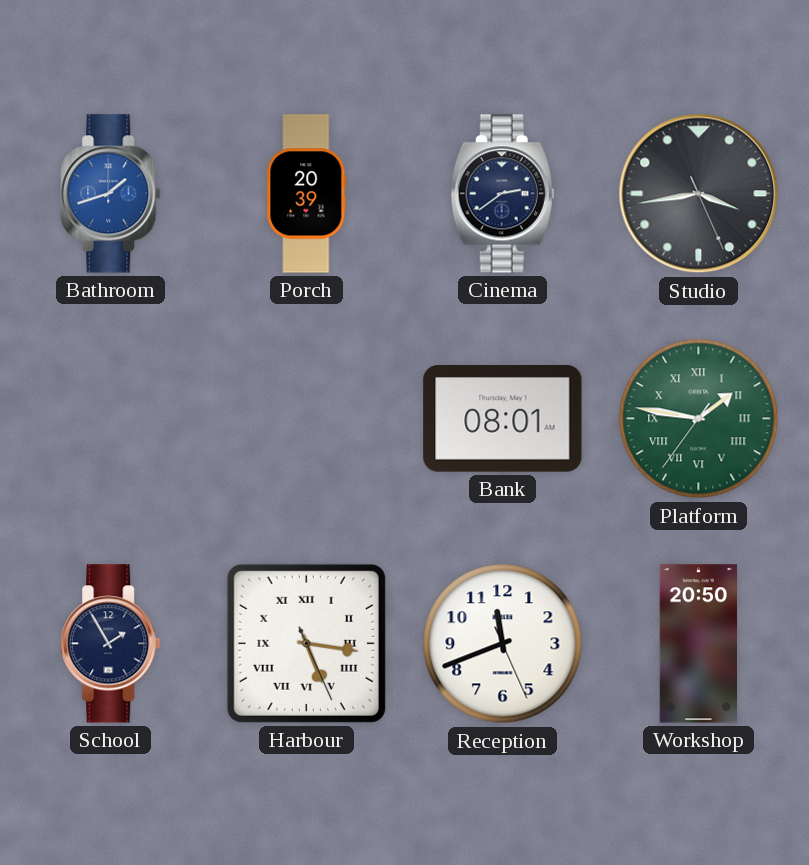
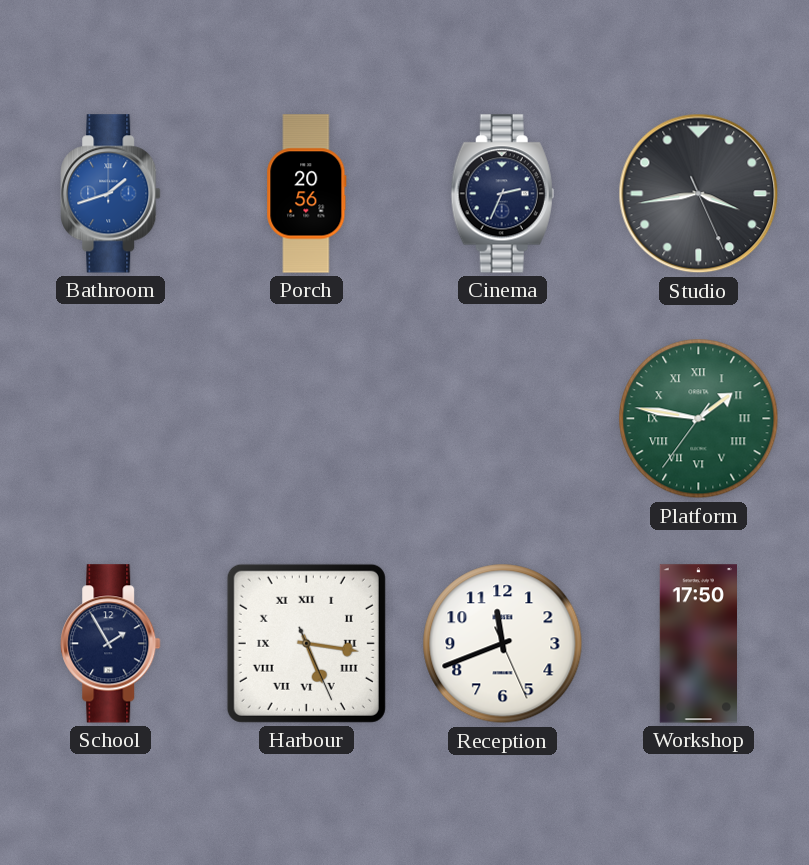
Porch: 20:39 -> 20:56 (307, 194)
Cinema: 2:39 -> 2:34 (502, 194)
Bank: 08:01 -> none (503, 419)
Workshop: 20:50 -> 17:50 (698, 644)
